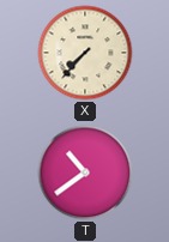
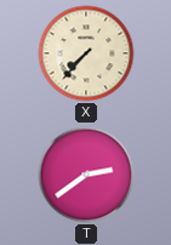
T: 10:39 -> 2:39 (86, 175)
